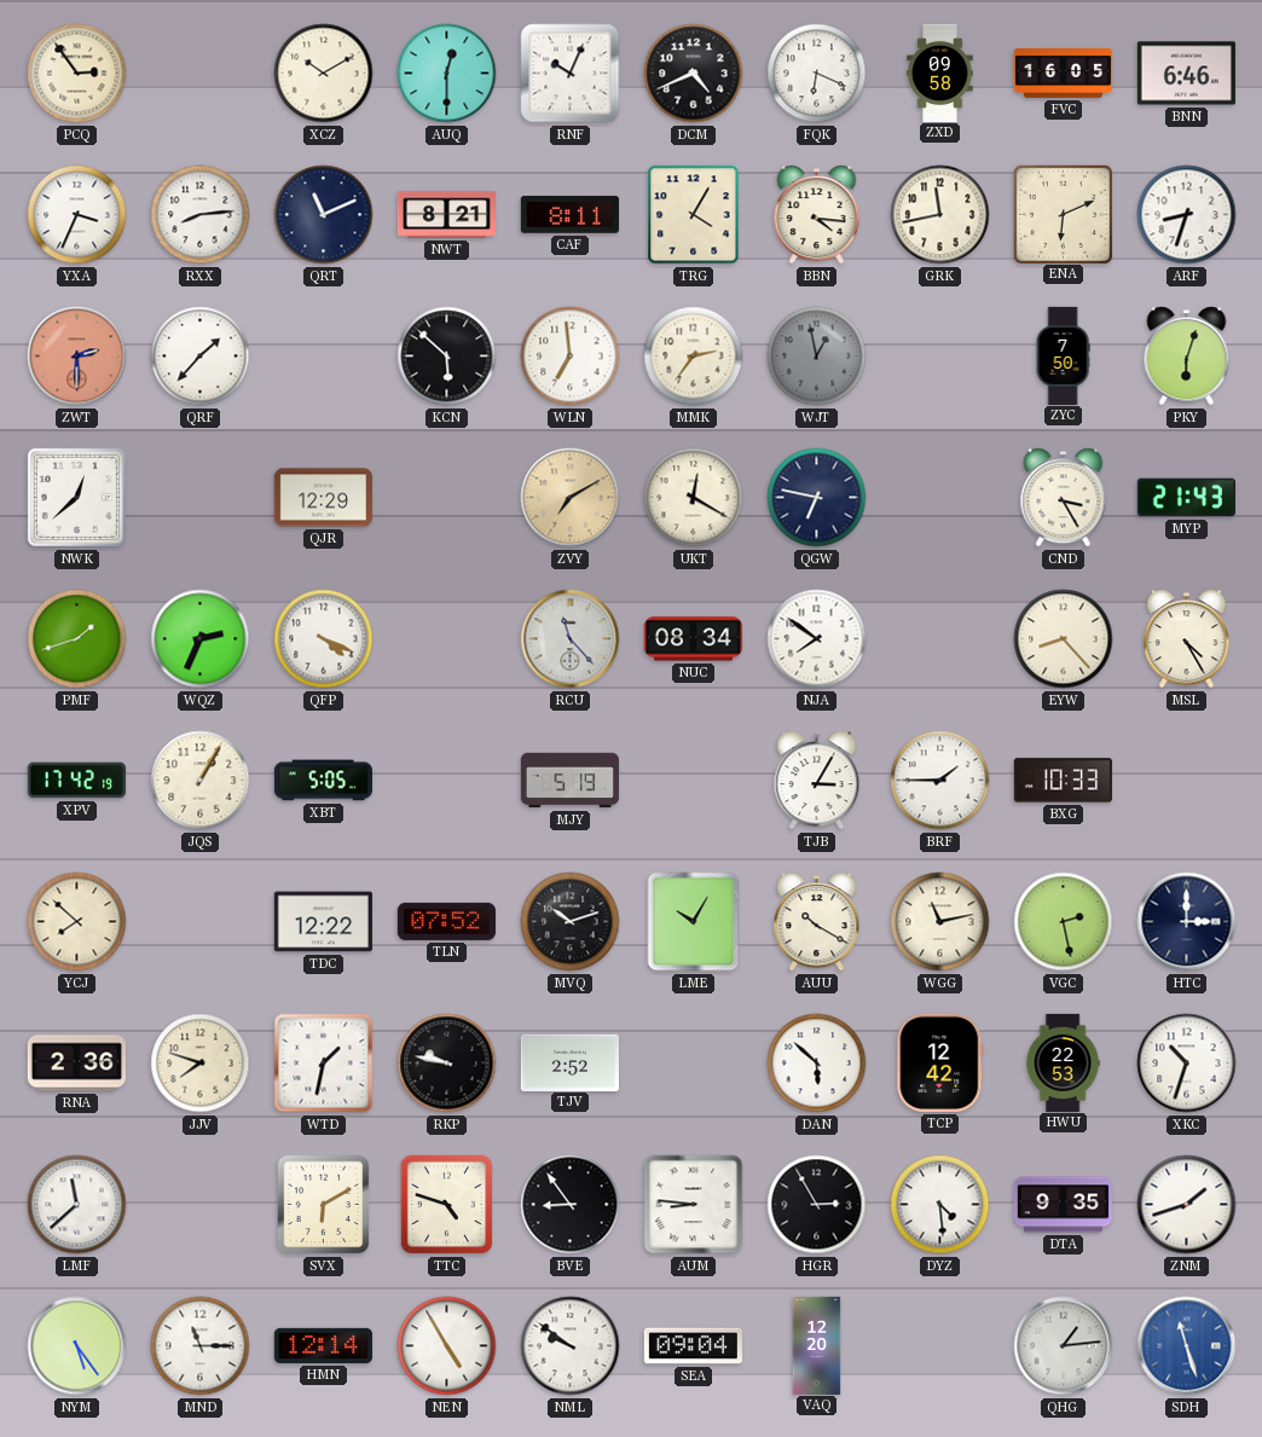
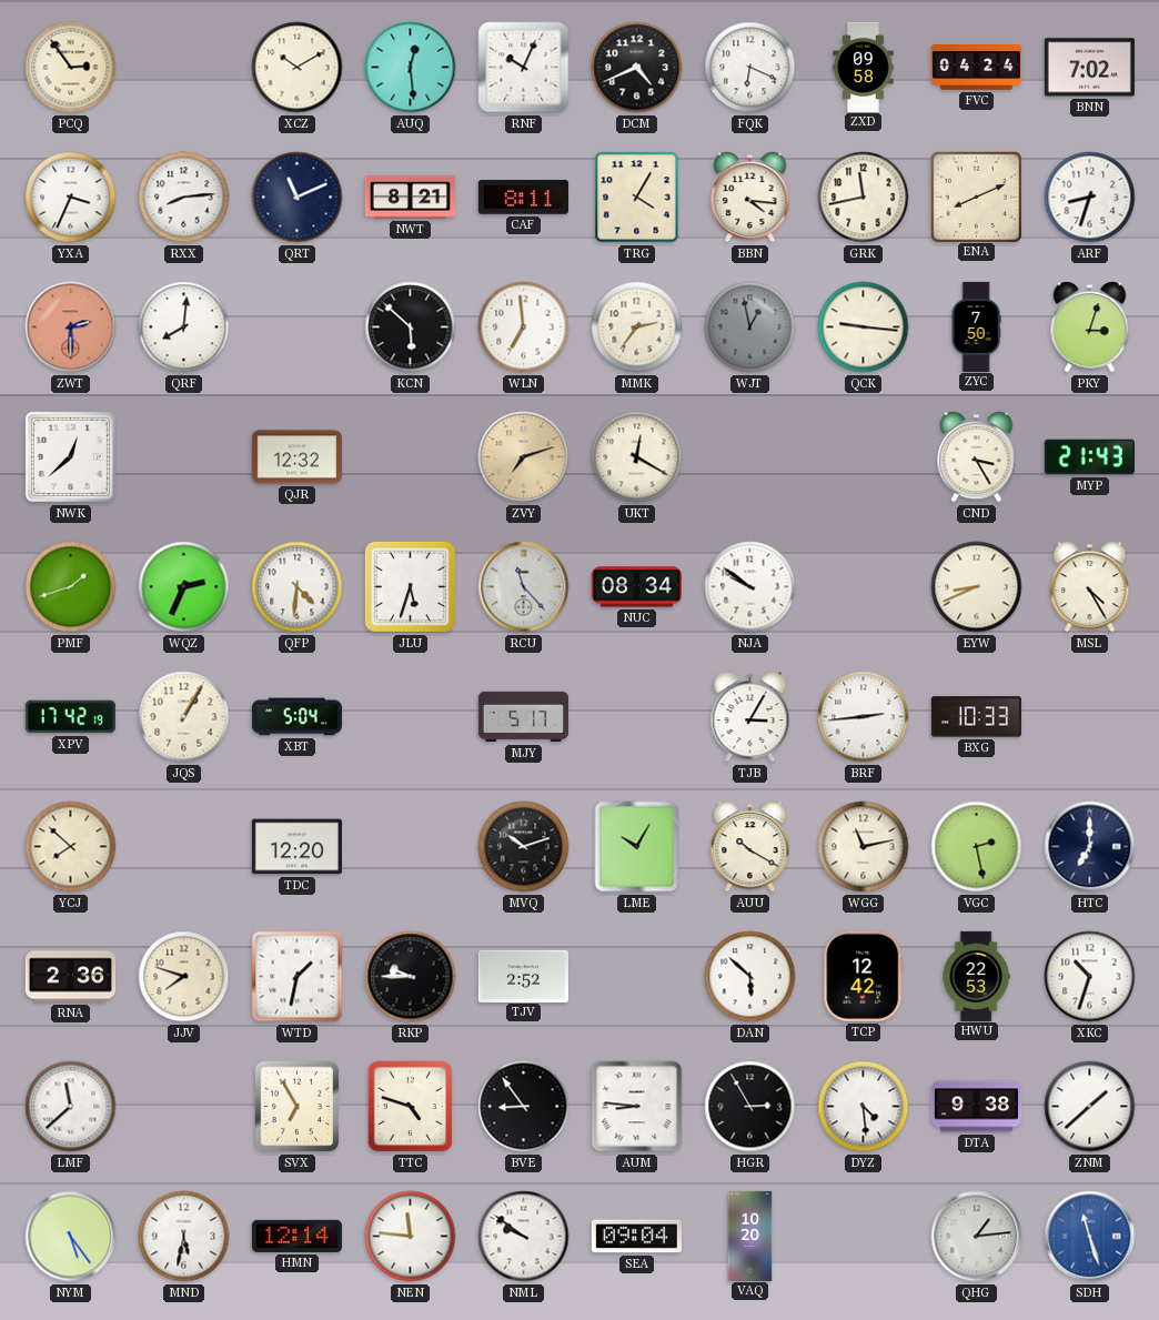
AUQ: 12:30 -> 12:29 (411, 68)
FVC: 16:05 -> 04:24 (976, 68)
BNN: 6:46 -> 7:02 (1089, 68)
ENA: 6:11 -> 8:11 (976, 197)
QRF: 1:37 -> 8:01 (184, 328)
QCK: none -> 9:16 (864, 328)
PKY: 6:03 -> 3:03 (1090, 328)
QJR: 12:29 -> 12:32 (296, 457)
ZVY: 7:10 -> 7:12 (524, 457)
QGW: 6:47 -> none (817, 498)
QFP: 4:19 -> 4:31 (298, 587)
JLU: none -> 5:33 (410, 586)
NJA: 7:51 -> 9:51 (750, 587)
EYW: 8:23 -> 8:41 (977, 587)
XBT: 5:05 -> 5:04 (296, 717)
MJY: 5:19 -> 5:17 (523, 717)
BRF: 1:45 -> 2:44 (864, 717)
TDC: 12:22 -> 12:20 (296, 847)
TLN: 07:52 -> none (446, 921)
HTC: 3:00 -> 7:00 (1090, 847)
RKP: 9:47 -> 9:45 (411, 977)
SVX: 6:10 -> 6:55 (298, 1107)
DTA: 9:35 -> 9:38 (976, 1107)
ZNM: 1:42 -> 1:38 (1090, 1107)
MND: 11:15 -> 5:32 (184, 1237)
NEN: 4:55 -> 11:46 (411, 1237)
VAQ: 12:20 -> 10:20 (750, 1236)
